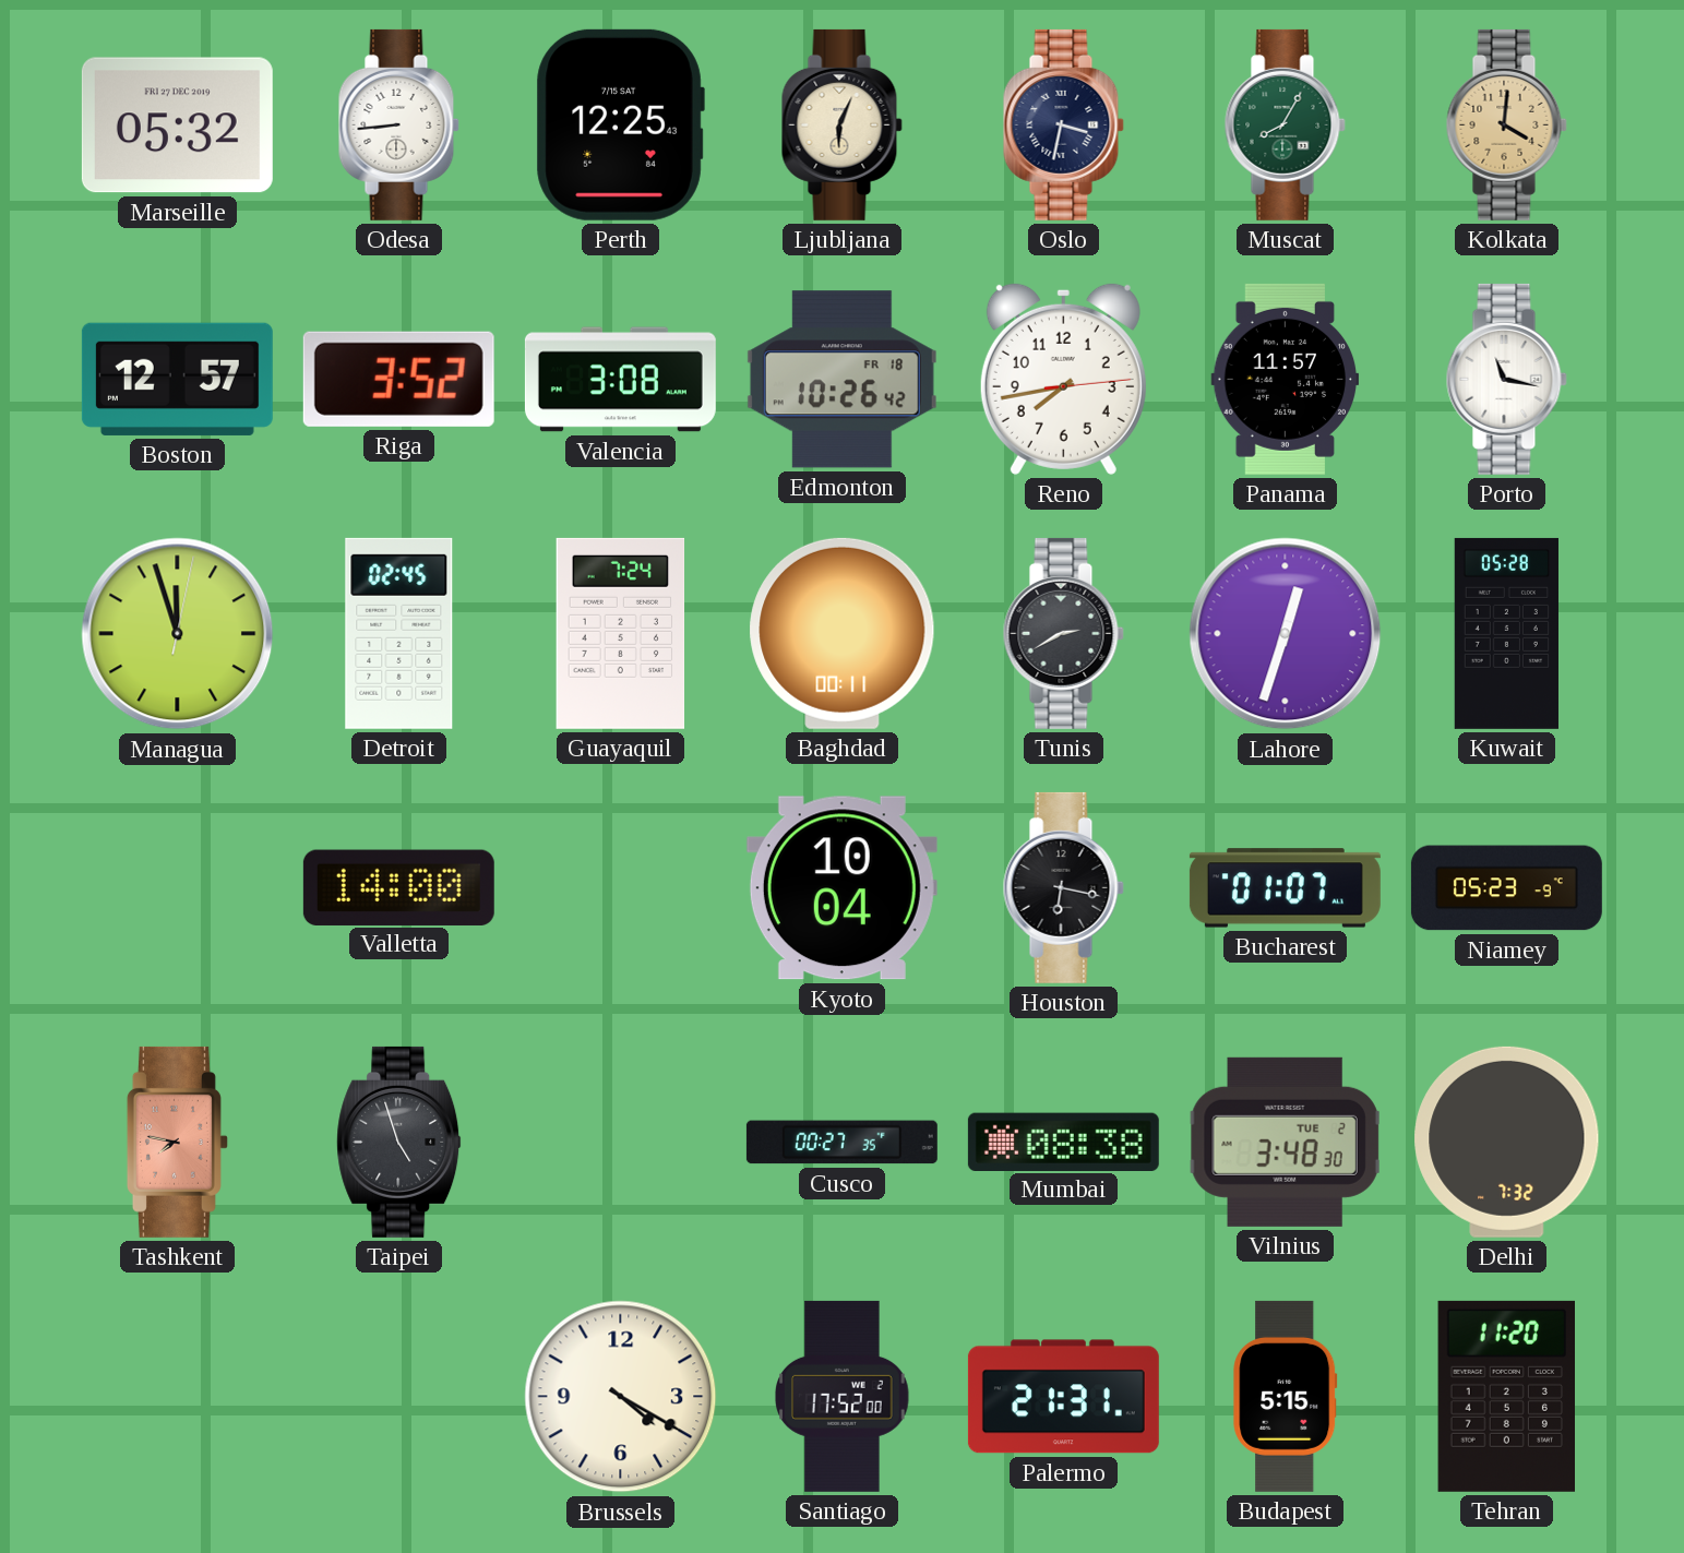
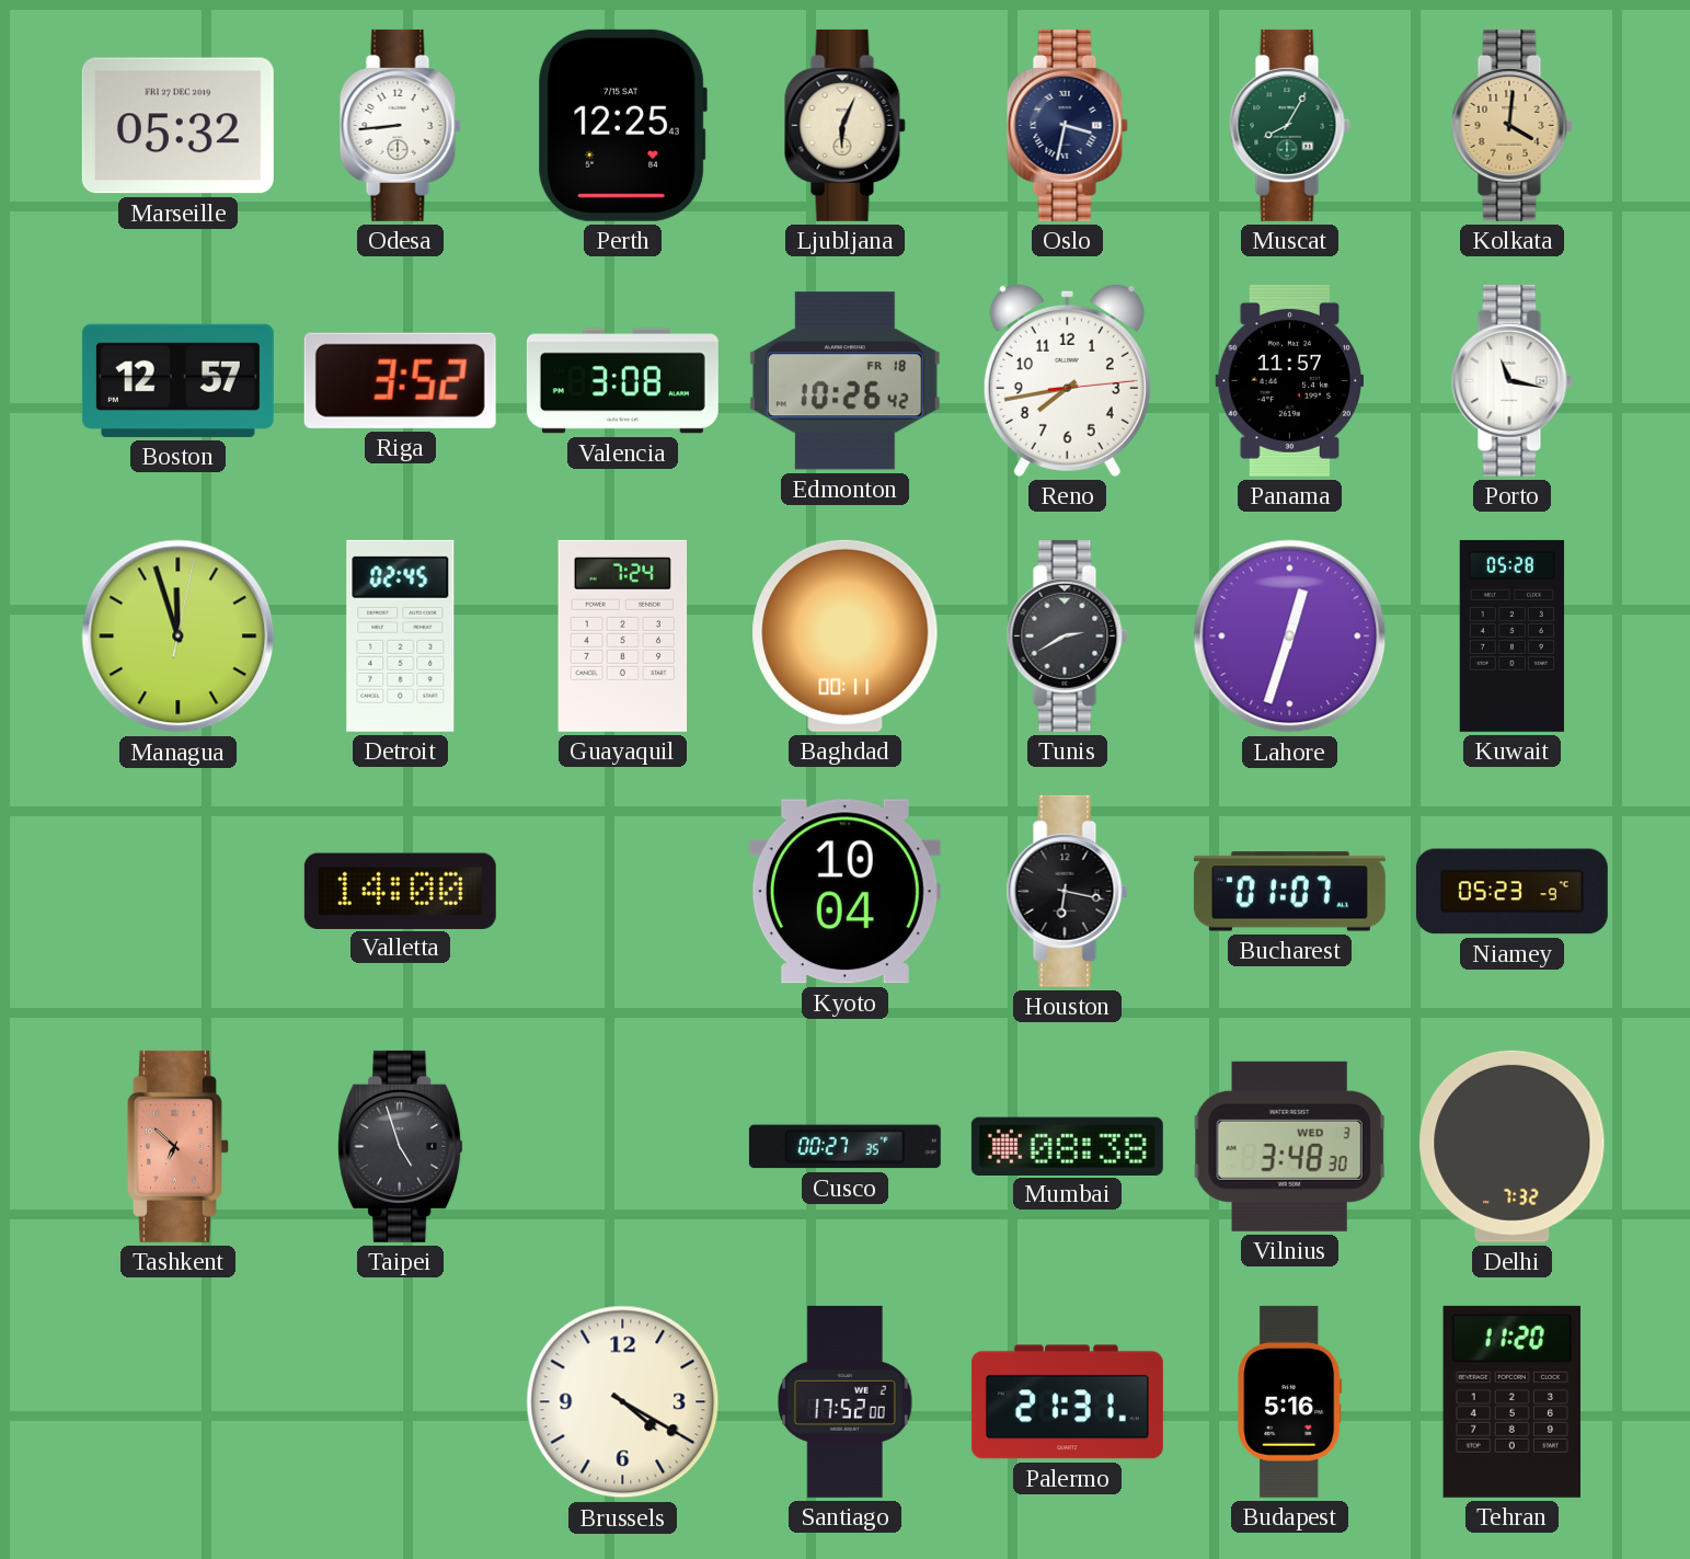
Tashkent: 7:47 -> 6:52 (177, 1146)
Vilnius date: TUE 2 -> WED 3 (1289, 1146)
Budapest: 5:15 -> 5:16 (1290, 1401)
